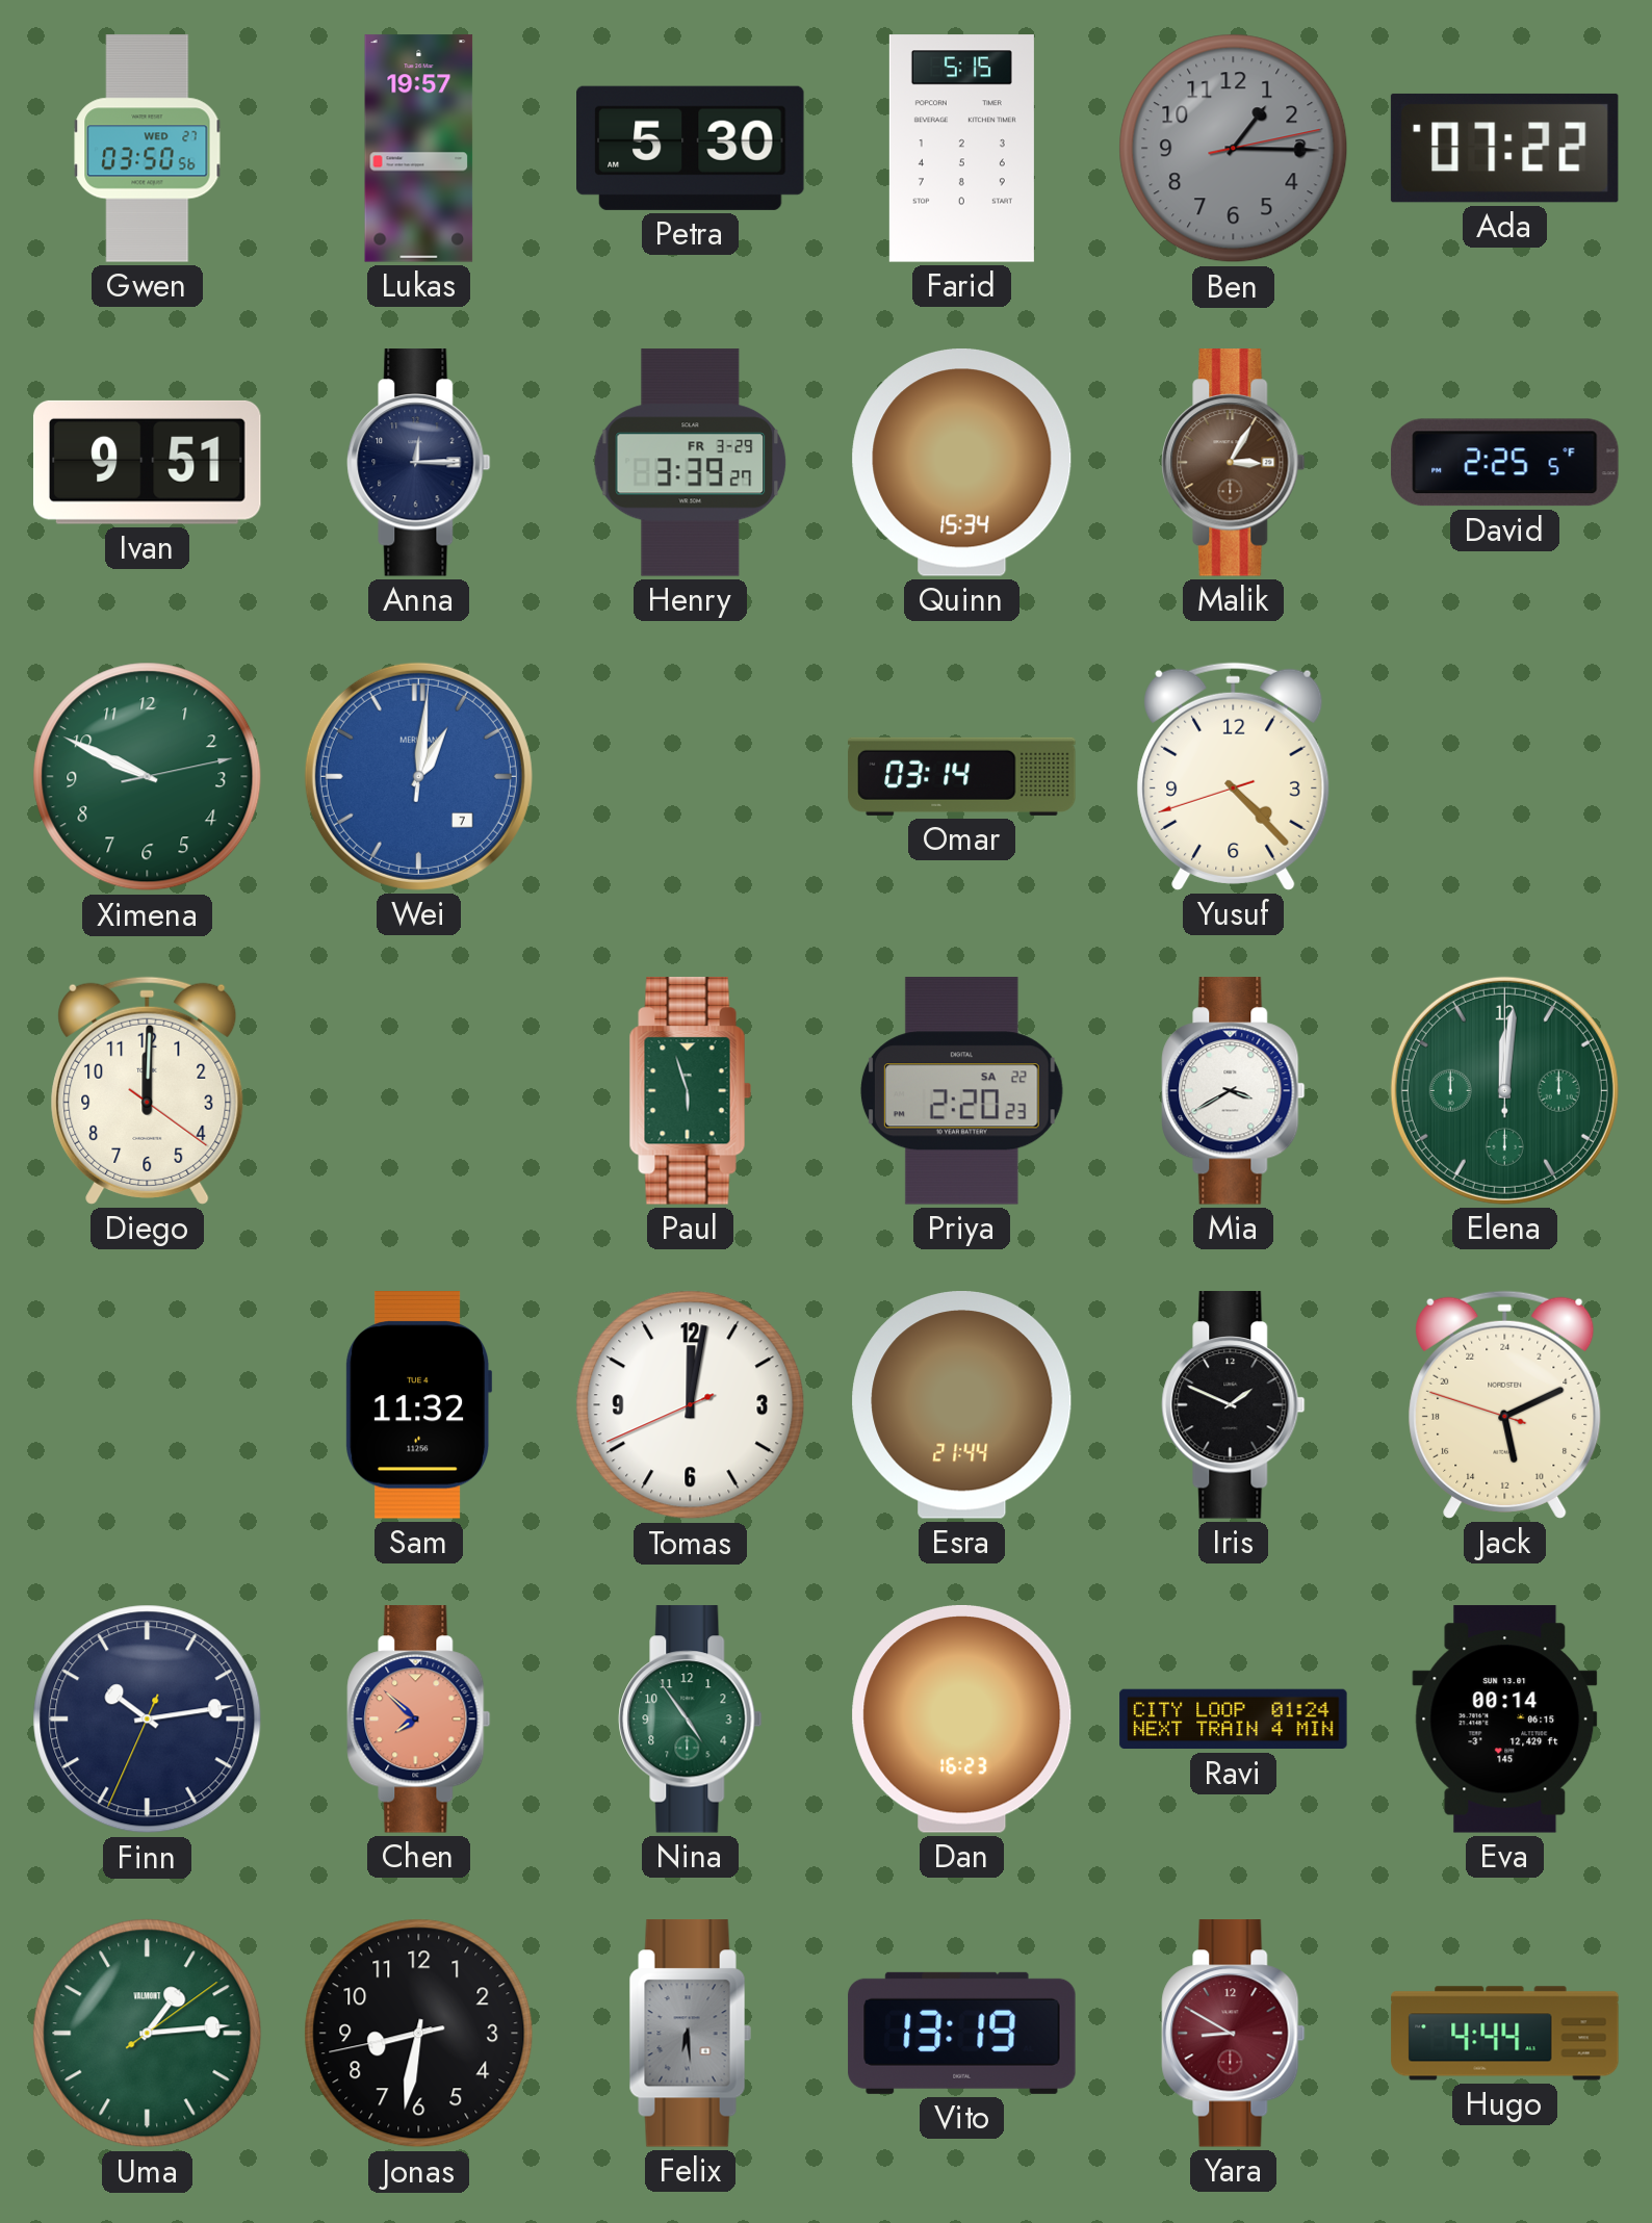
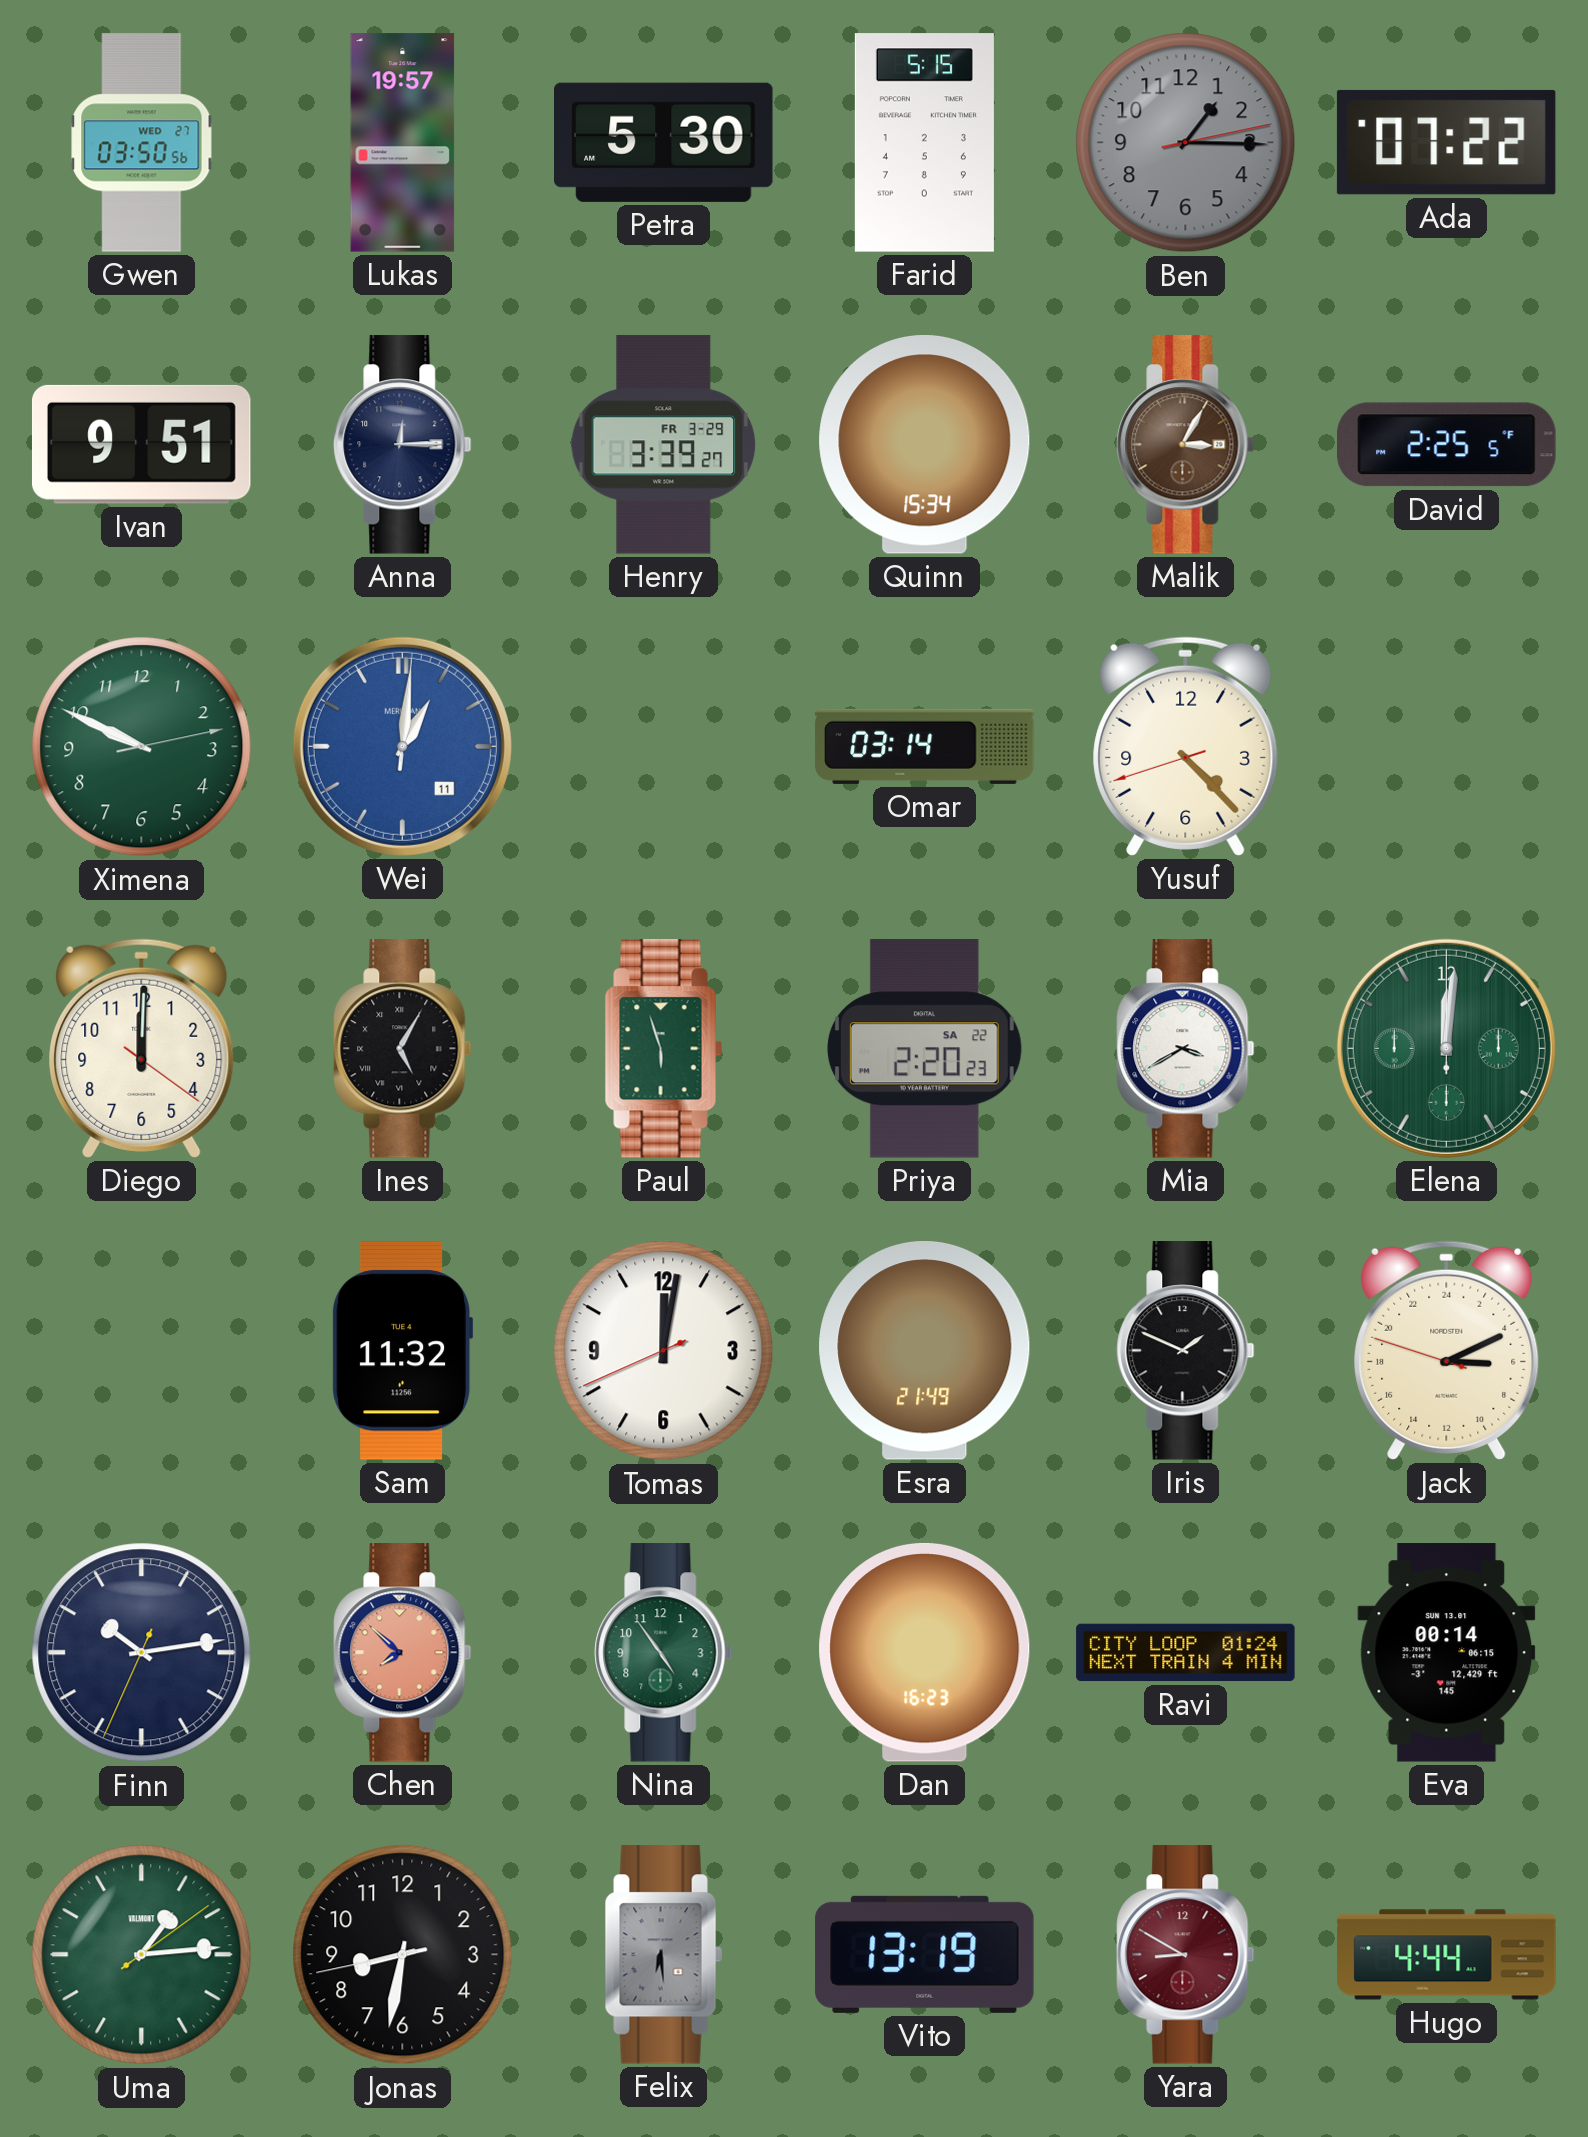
Wei date: 7 -> 11 (402, 746)
Ines: none -> 5:05 (403, 1049)
Esra: 21:44 -> 21:49 (925, 1351)
Jack: 11:10 -> 6:10 (1447, 1350)
